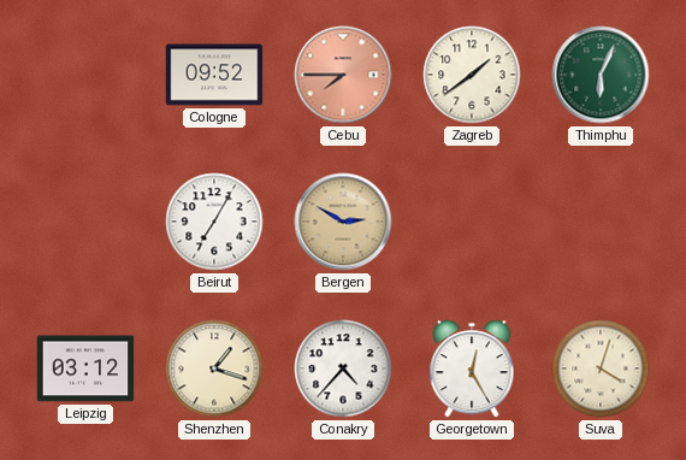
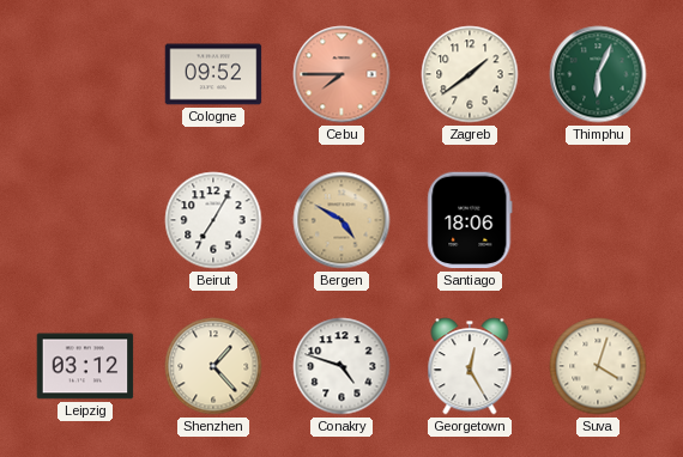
Bergen: 2:50 -> 4:50 (341, 220)
Santiago: none -> 18:06 (470, 220)
Shenzhen: 1:18 -> 1:23 (213, 366)
Conakry: 4:37 -> 4:48 (341, 366)
